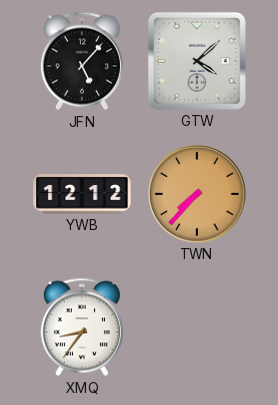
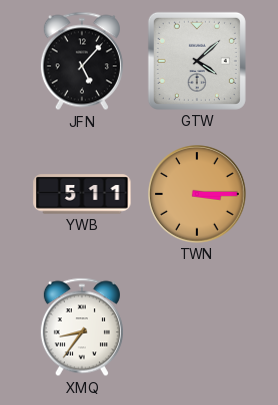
YWB: 12:12 -> 5:11 (82, 194)
TWN: 7:37 -> 3:15 (197, 194)
